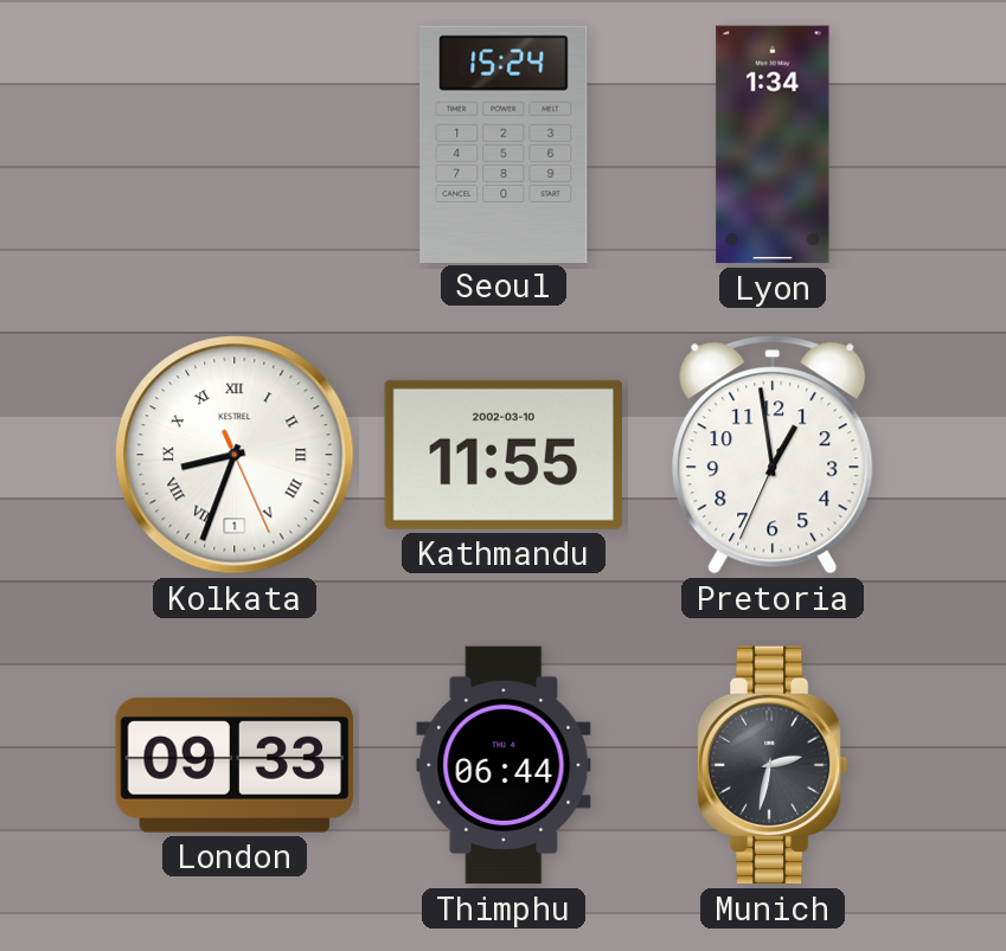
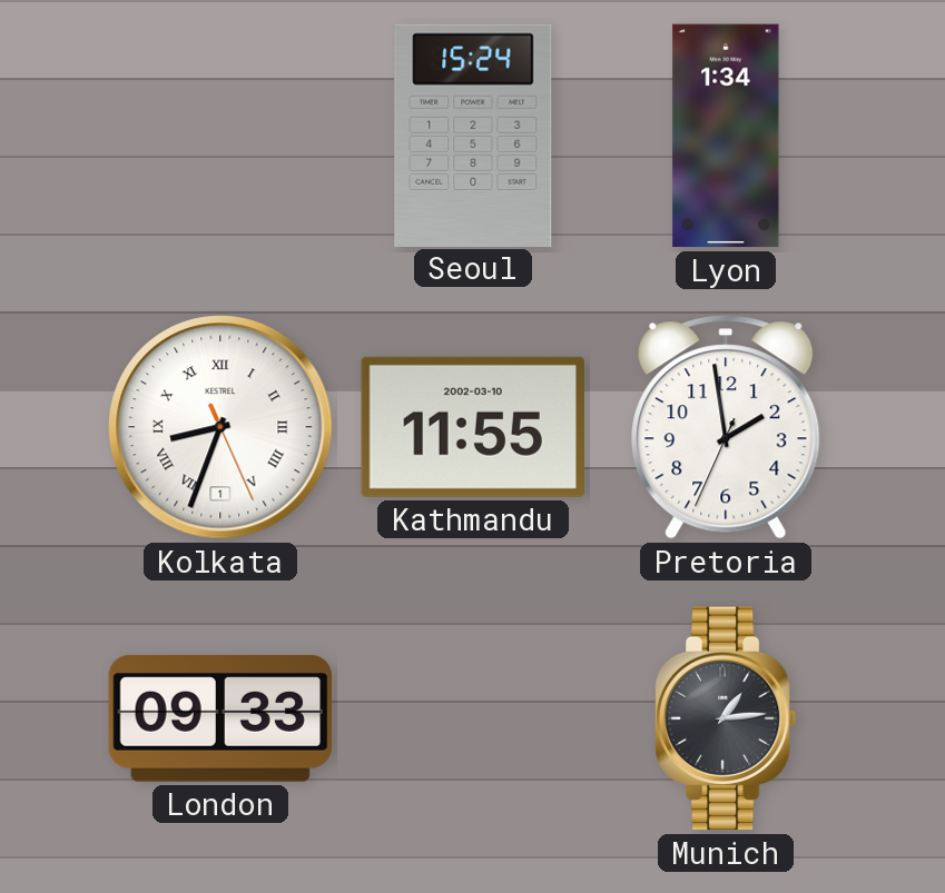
Pretoria: 12:58 -> 1:58 (726, 427)
Thimphu: 06:44 -> none (504, 765)
Munich: 2:32 -> 1:14 (726, 718)
